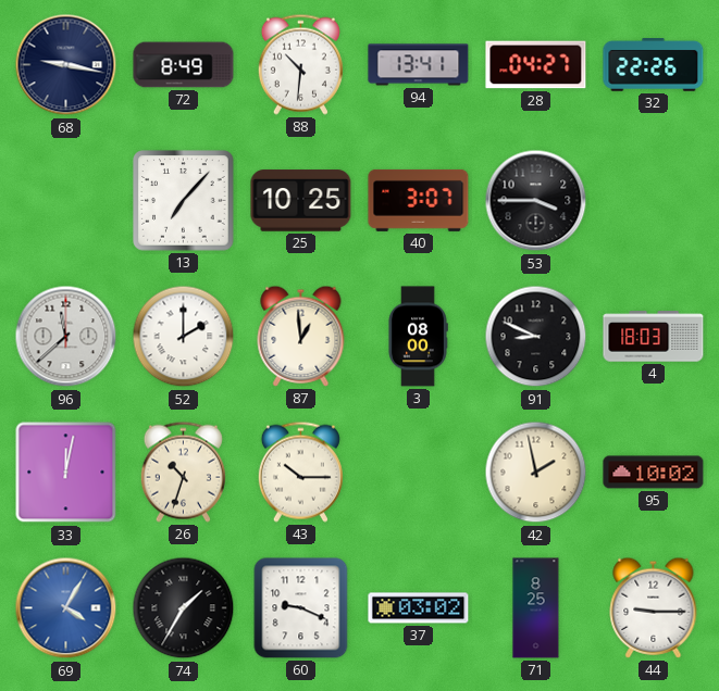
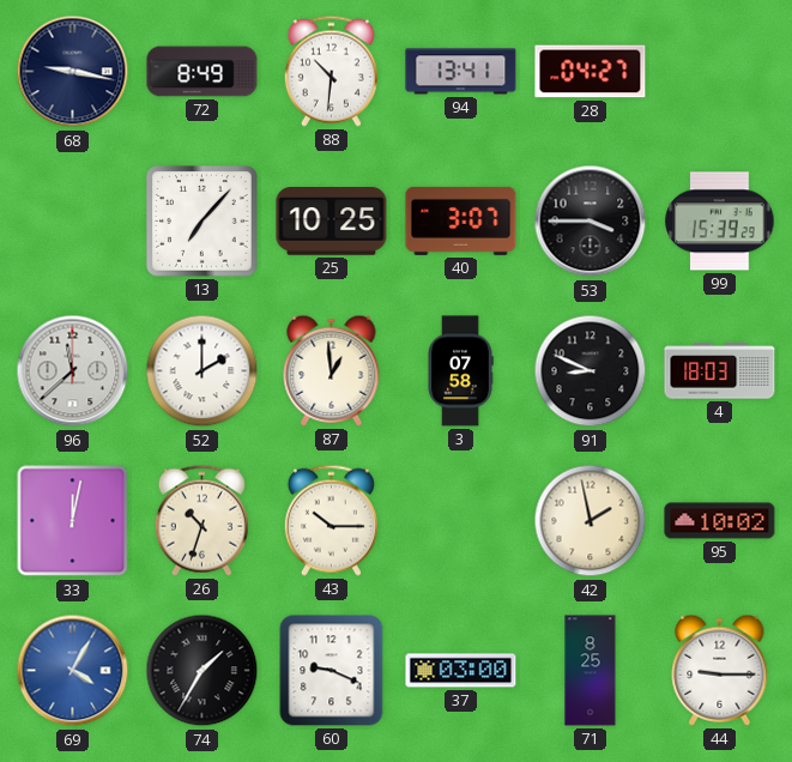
32: 22:26 -> none (654, 65)
99: none -> 15:39 (720, 222)
3: 08:00 -> 07:58 (460, 371)
37: 03:02 -> 03:00 (461, 671)
